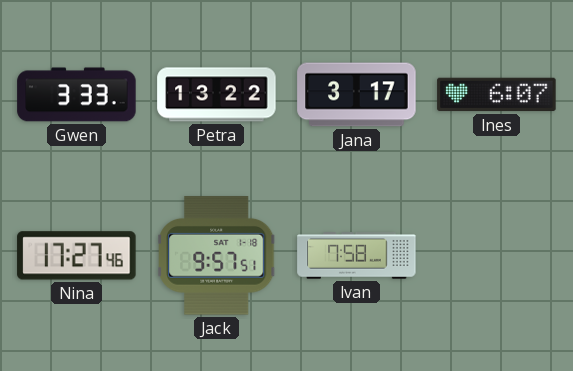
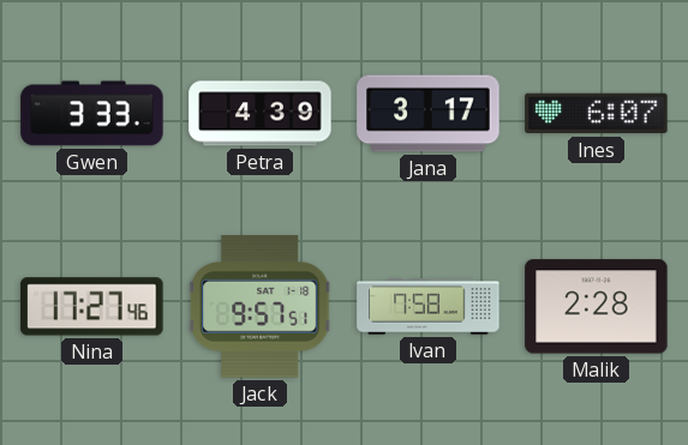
Petra: 13:22 -> 4:39 (261, 114)
Malik: none -> 2:28 (597, 307)
